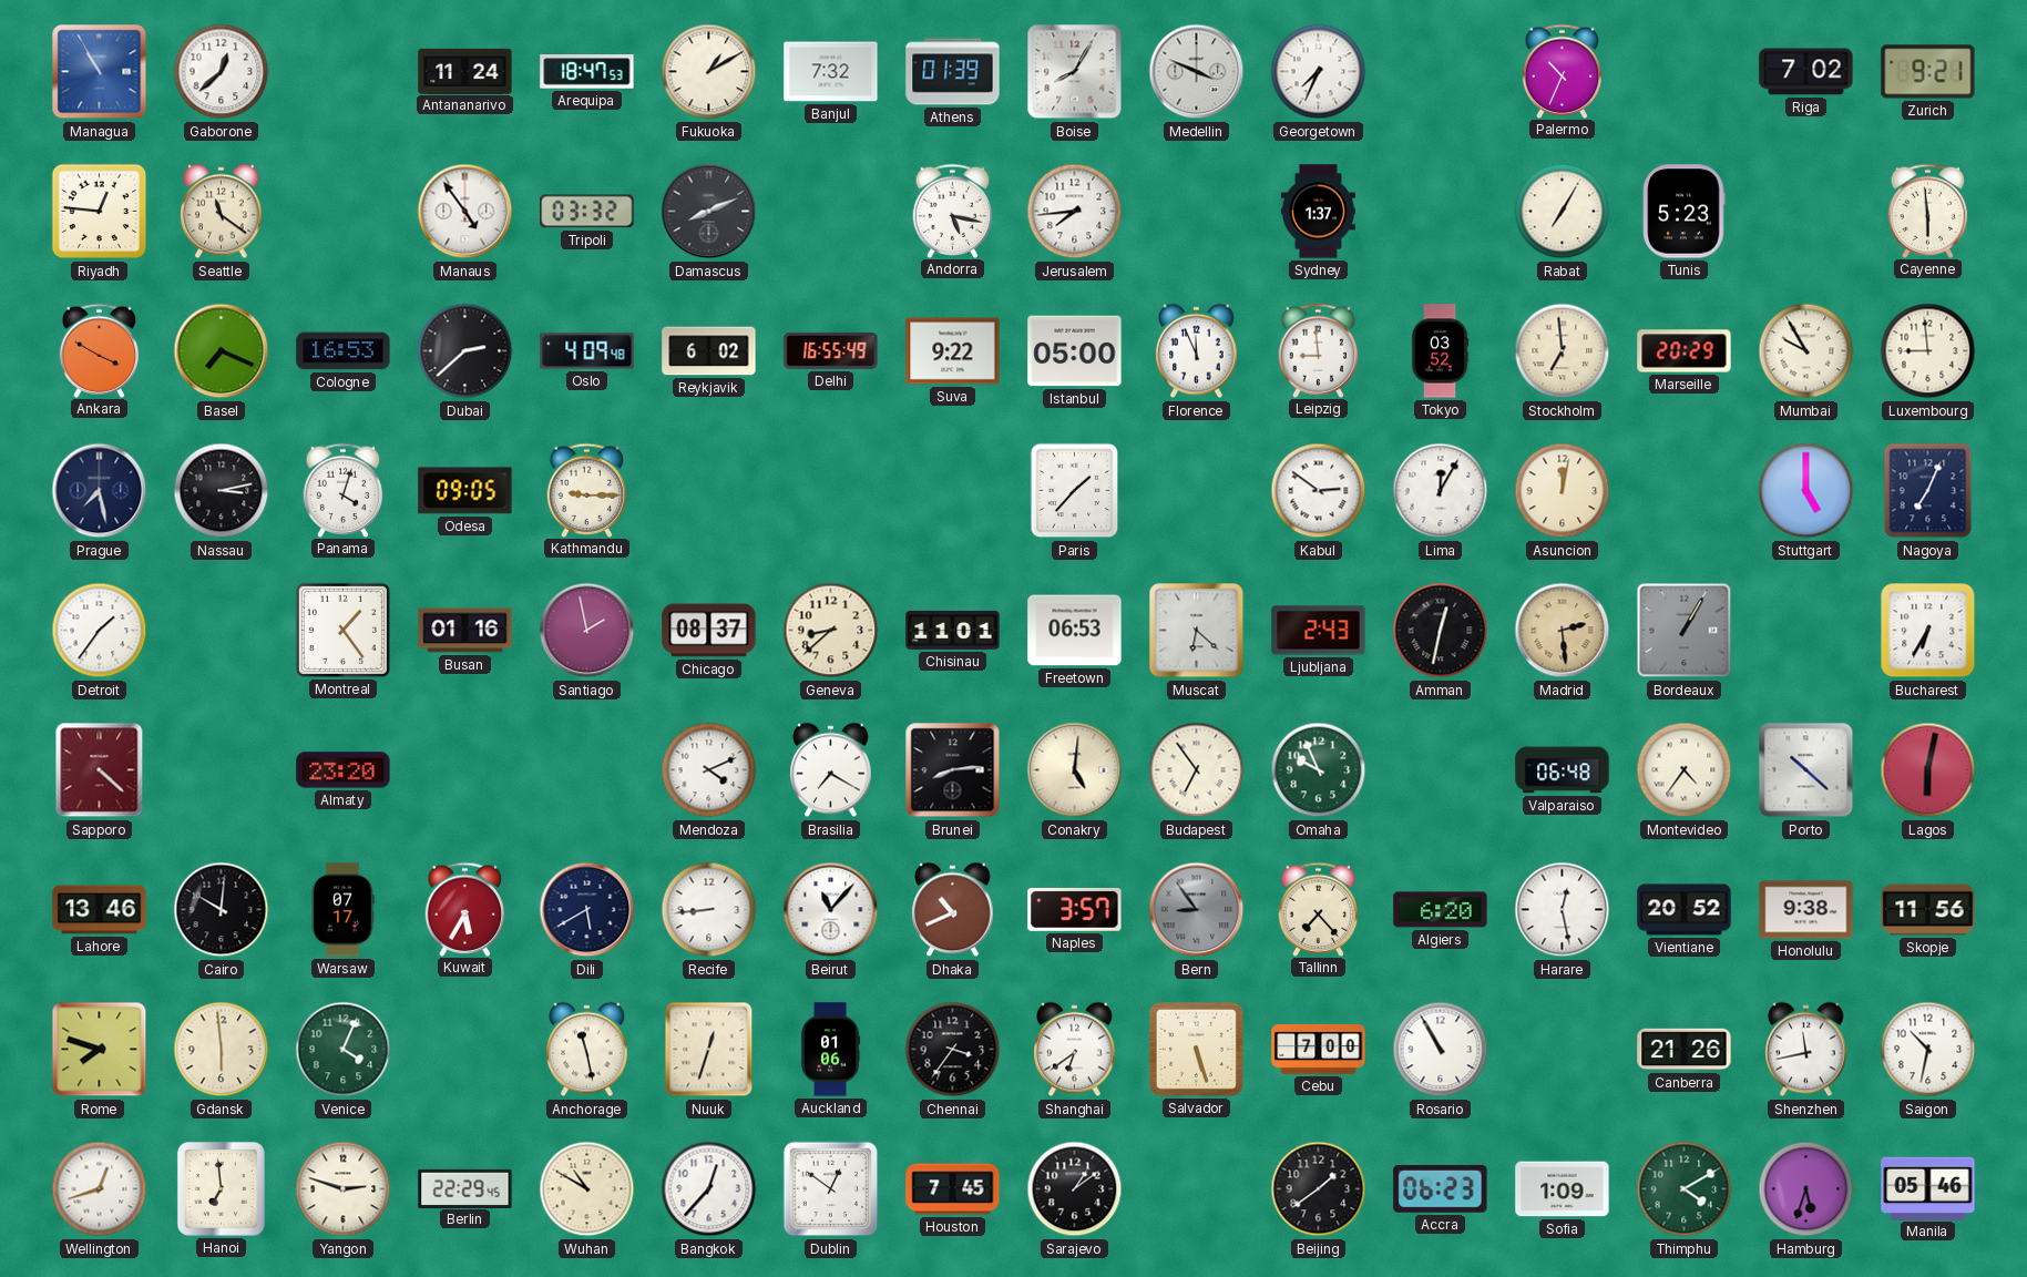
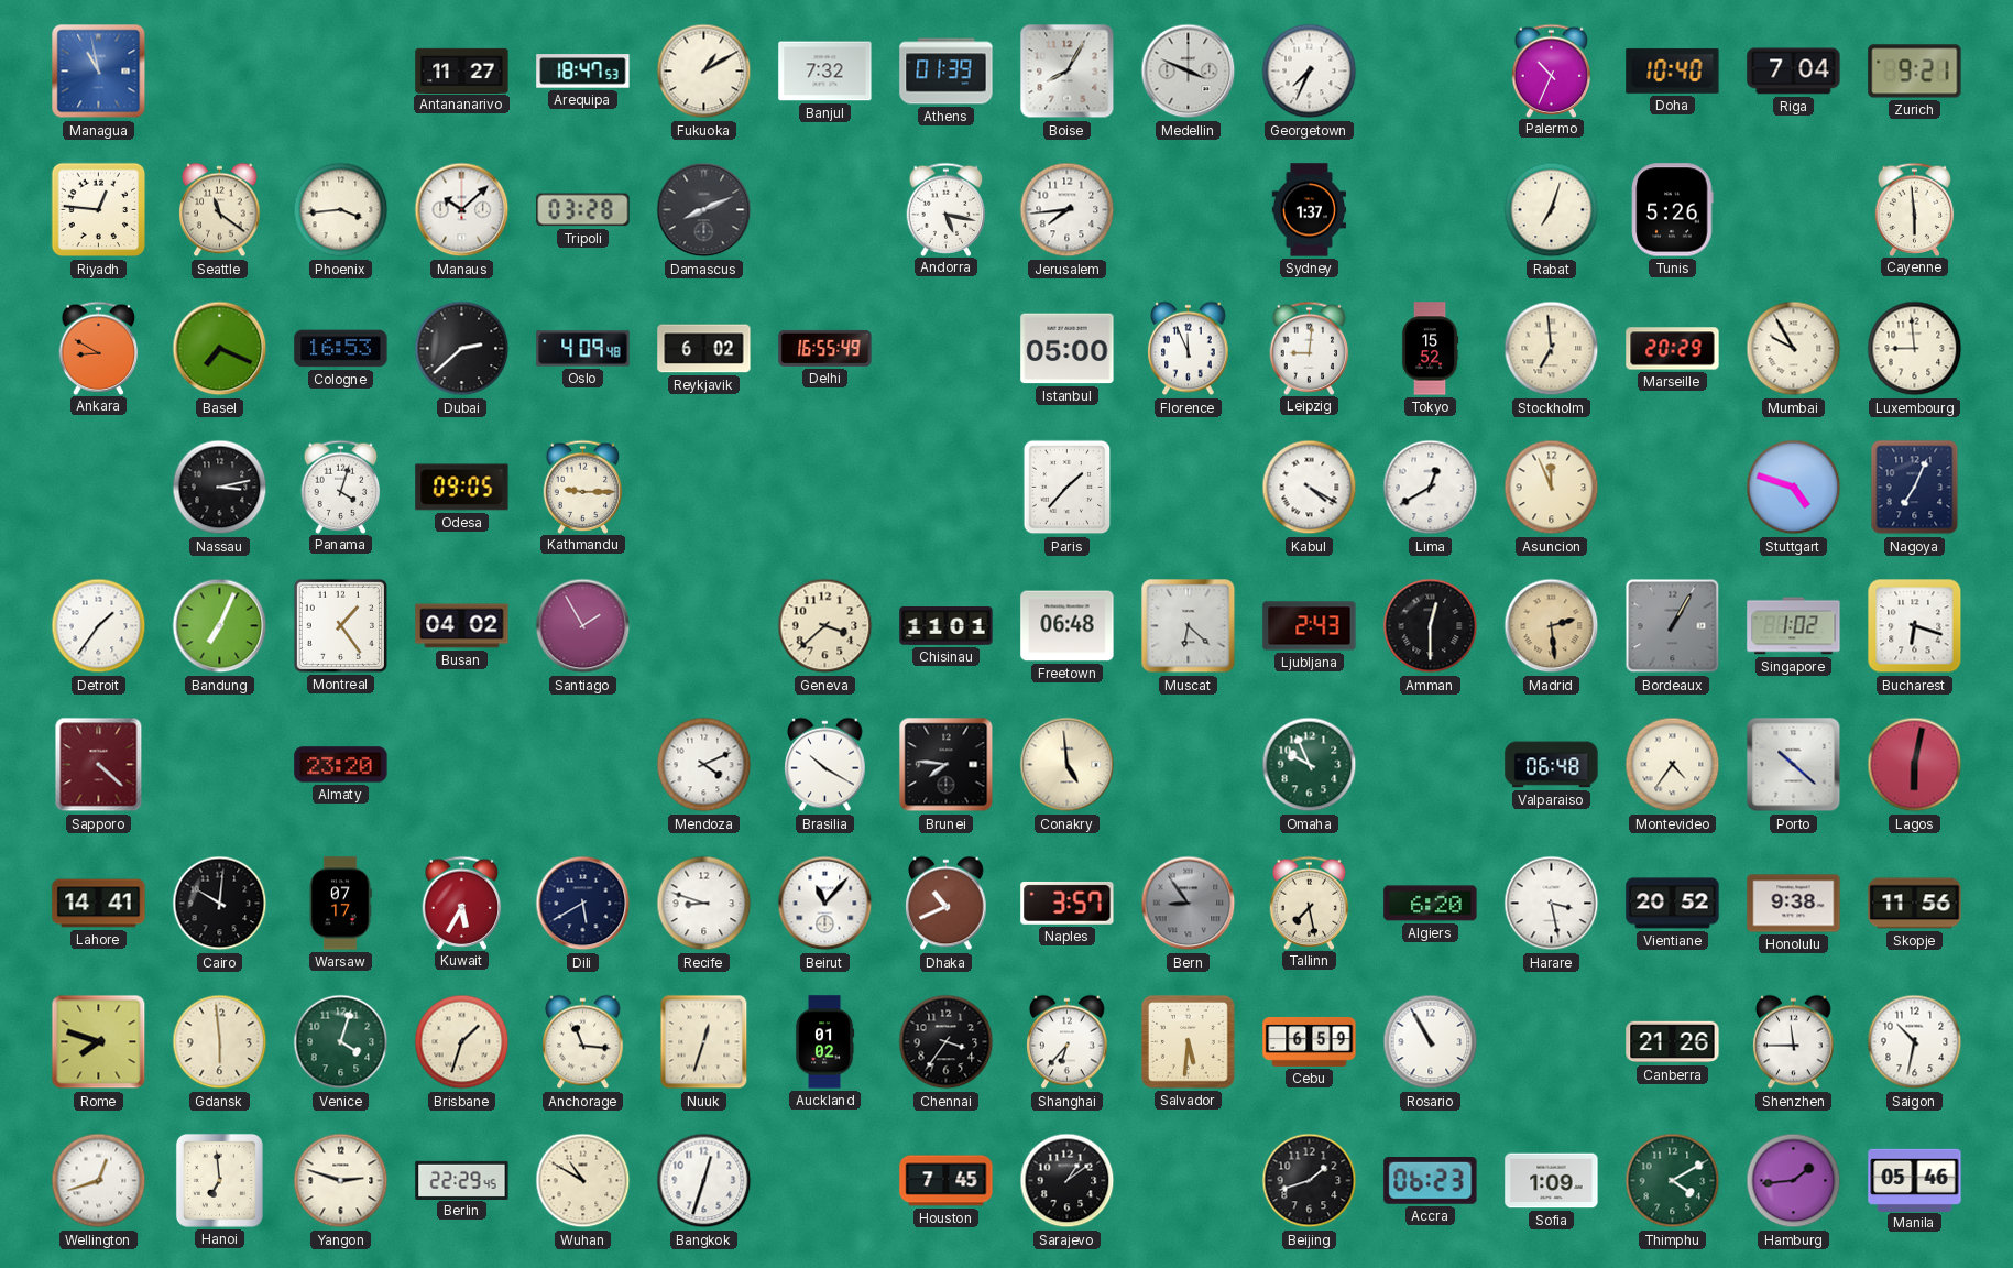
Managua: 10:55 -> 10:58 (99, 72)
Gaborone: 12:38 -> none (222, 72)
Antananarivo: 11:24 -> 11:27 (462, 70)
Doha: none -> 10:40 (1673, 70)
Riga: 7:02 -> 7:04 (1794, 72)
Phoenix: none -> 3:44 (341, 210)
Manaus: 4:54 -> 10:08 (462, 210)
Tripoli: 03:32 -> 03:28 (583, 210)
Rabat: 7:05 -> 7:03 (1552, 210)
Tunis: 5:23 -> 5:26 (1673, 210)
Ankara: 3:50 -> 8:50 (99, 348)
Suva: 9:22 -> none (953, 351)
Leipzig: 8:59 -> 9:01 (1310, 348)
Tokyo: 03:52 -> 15:52 (1430, 349)
Prague: 7:28 -> none (100, 491)
Kabul: 2:51 -> 4:20 (1310, 488)
Lima: 12:05 -> 12:40 (1431, 488)
Asuncion: 12:02 -> 11:56 (1552, 488)
Stuttgart: 5:00 -> 4:48 (1794, 488)
Bandung: none -> 7:04 (220, 626)
Busan: 01:16 -> 04:02 (462, 626)
Santiago: 1:58 -> 1:55 (583, 626)
Chicago: 08:37 -> none (709, 631)
Geneva: 8:38 -> 3:38 (825, 626)
Freetown: 06:53 -> 06:48 (1068, 626)
Amman: 12:32 -> 12:30 (1431, 626)
Singapore: none -> 1:02 (1794, 626)
Bucharest: 6:35 -> 6:18 (1915, 626)
Brasilia: 7:20 -> 10:20 (825, 765)
Brunei: 8:14 -> 7:46 (947, 765)
Conakry: 5:01 -> 4:59 (1068, 765)
Budapest: 6:54 -> none (1197, 770)
Lahore: 13:46 -> 14:41 (99, 904)
Recife: 8:44 -> 8:48 (704, 904)
Tallinn: 7:23 -> 7:28 (1310, 903)
Harare: 12:28 -> 3:28 (1552, 904)
Venice: 4:04 -> 4:03 (341, 1042)
Brisbane: none -> 1:33 (462, 1042)
Anchorage: 11:28 -> 11:16 (583, 1042)
Auckland: 01:06 -> 01:02 (824, 1042)
Shanghai: 6:39 -> 6:37 (1068, 1042)
Salvador: 5:27 -> 5:31 (1188, 1041)
Cebu: 7:00 -> 6:59 (1310, 1042)
Shenzhen: 11:43 -> 11:45 (1794, 1042)
Bangkok: 12:37 -> 12:33 (704, 1181)
Dublin: 12:51 -> none (831, 1189)
Beijing: 1:39 -> 1:42 (1310, 1181)
Hamburg: 5:33 -> 1:44 (1794, 1181)
